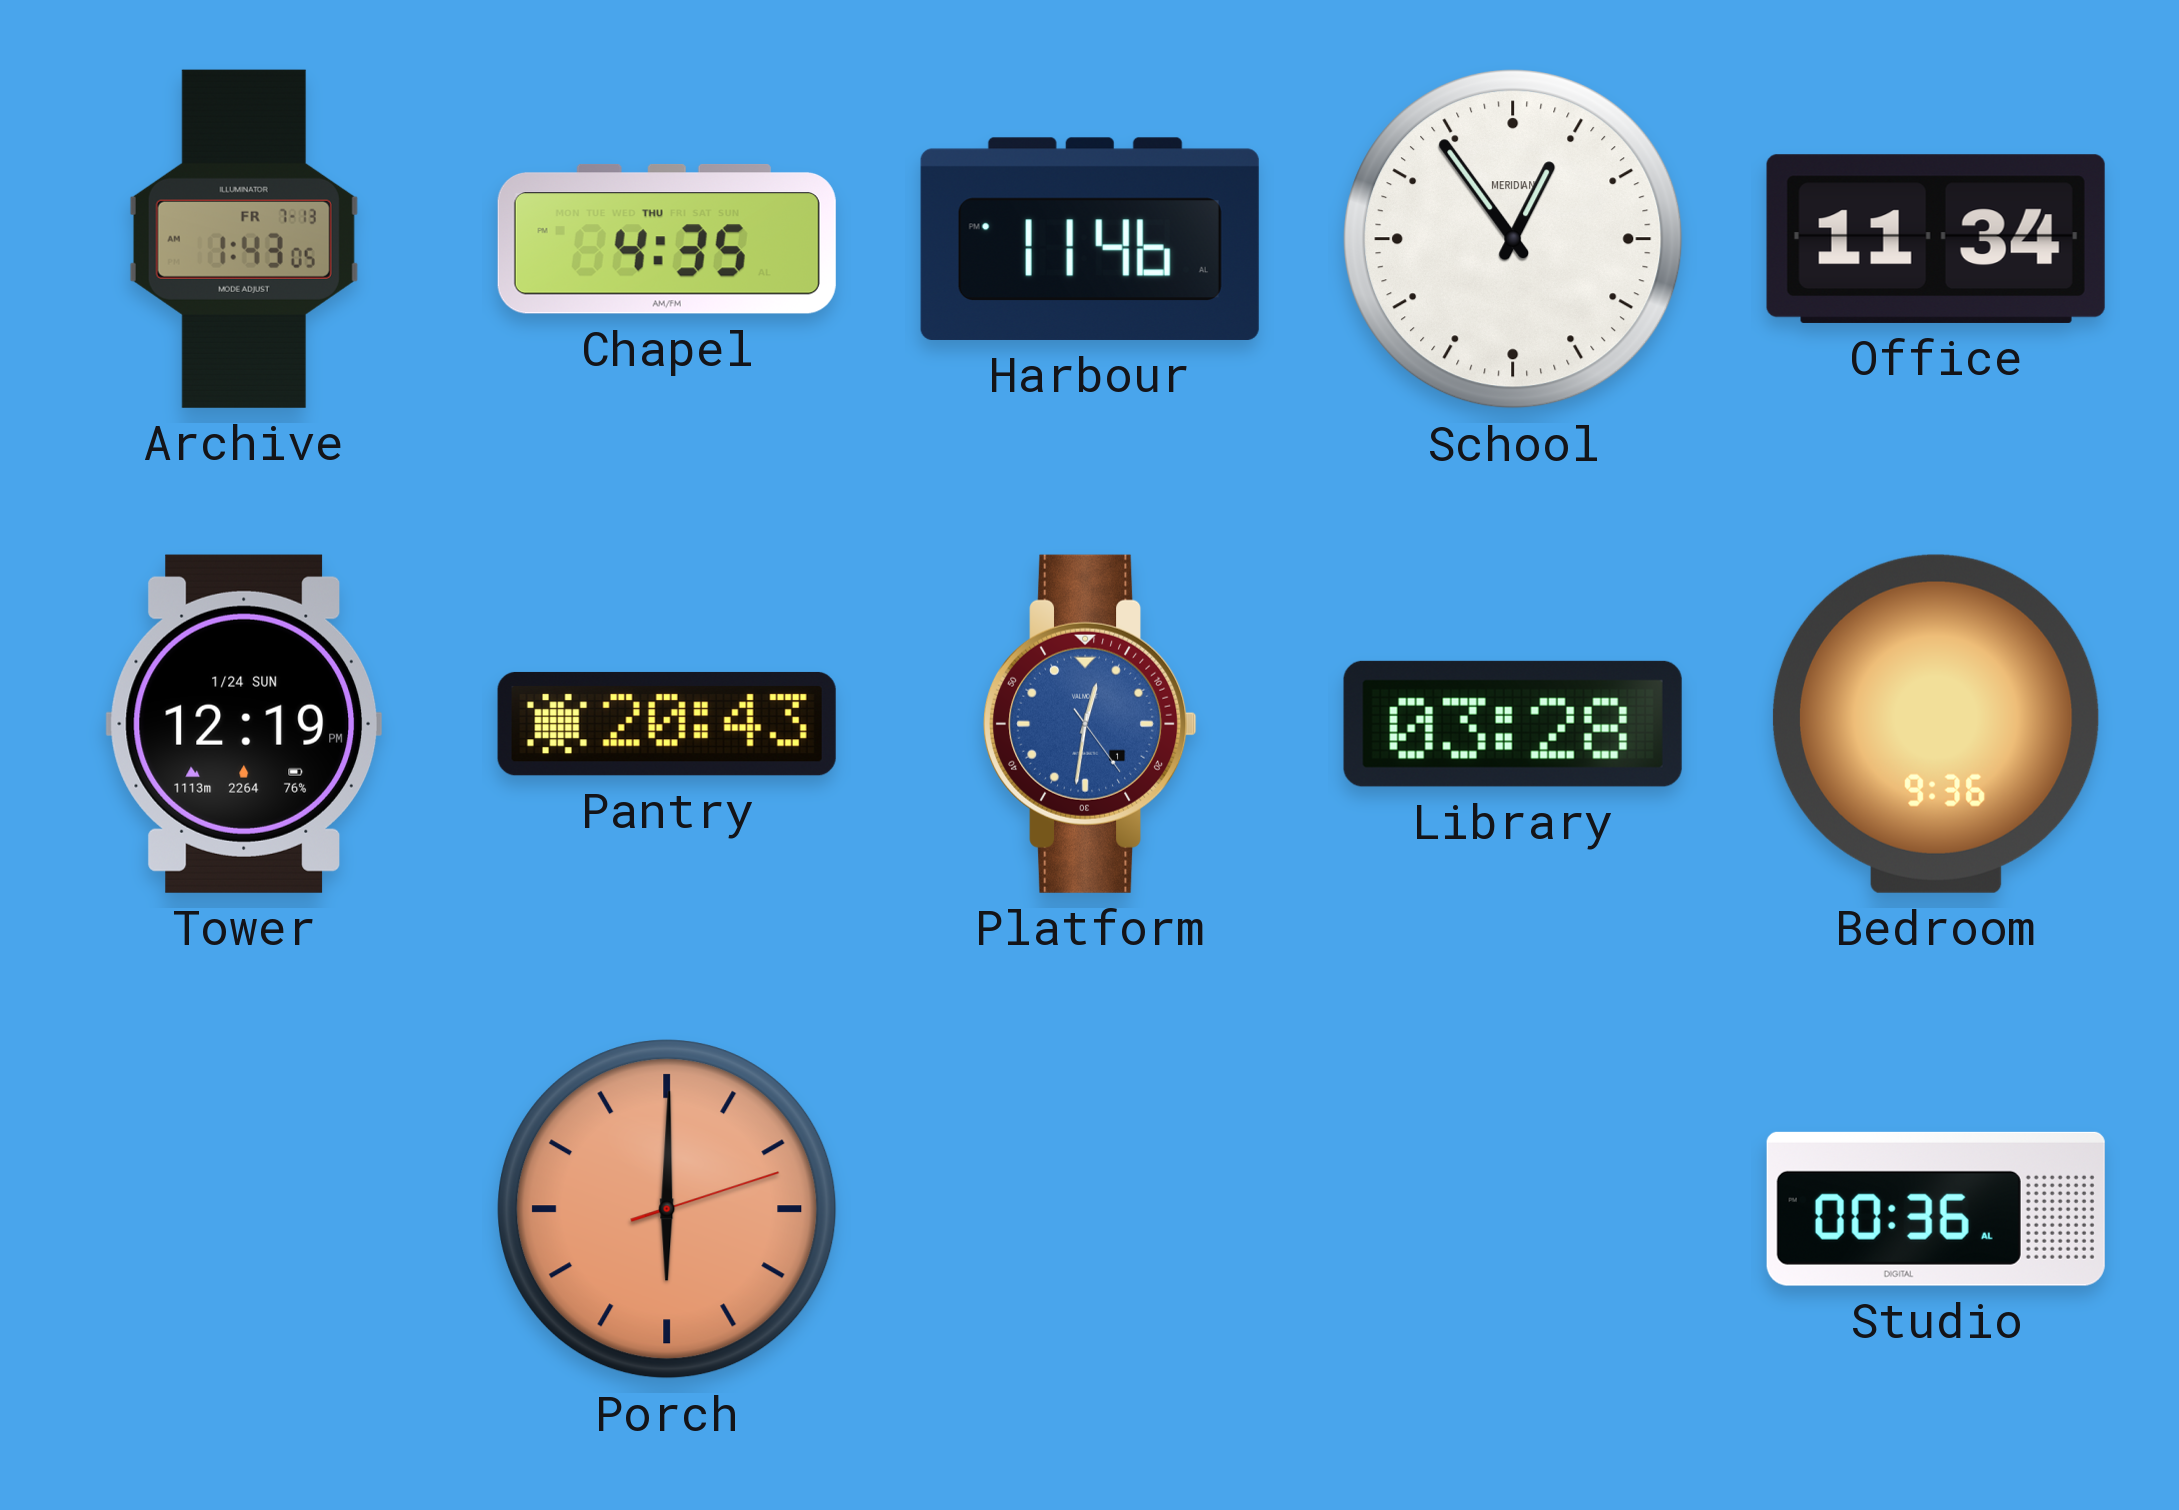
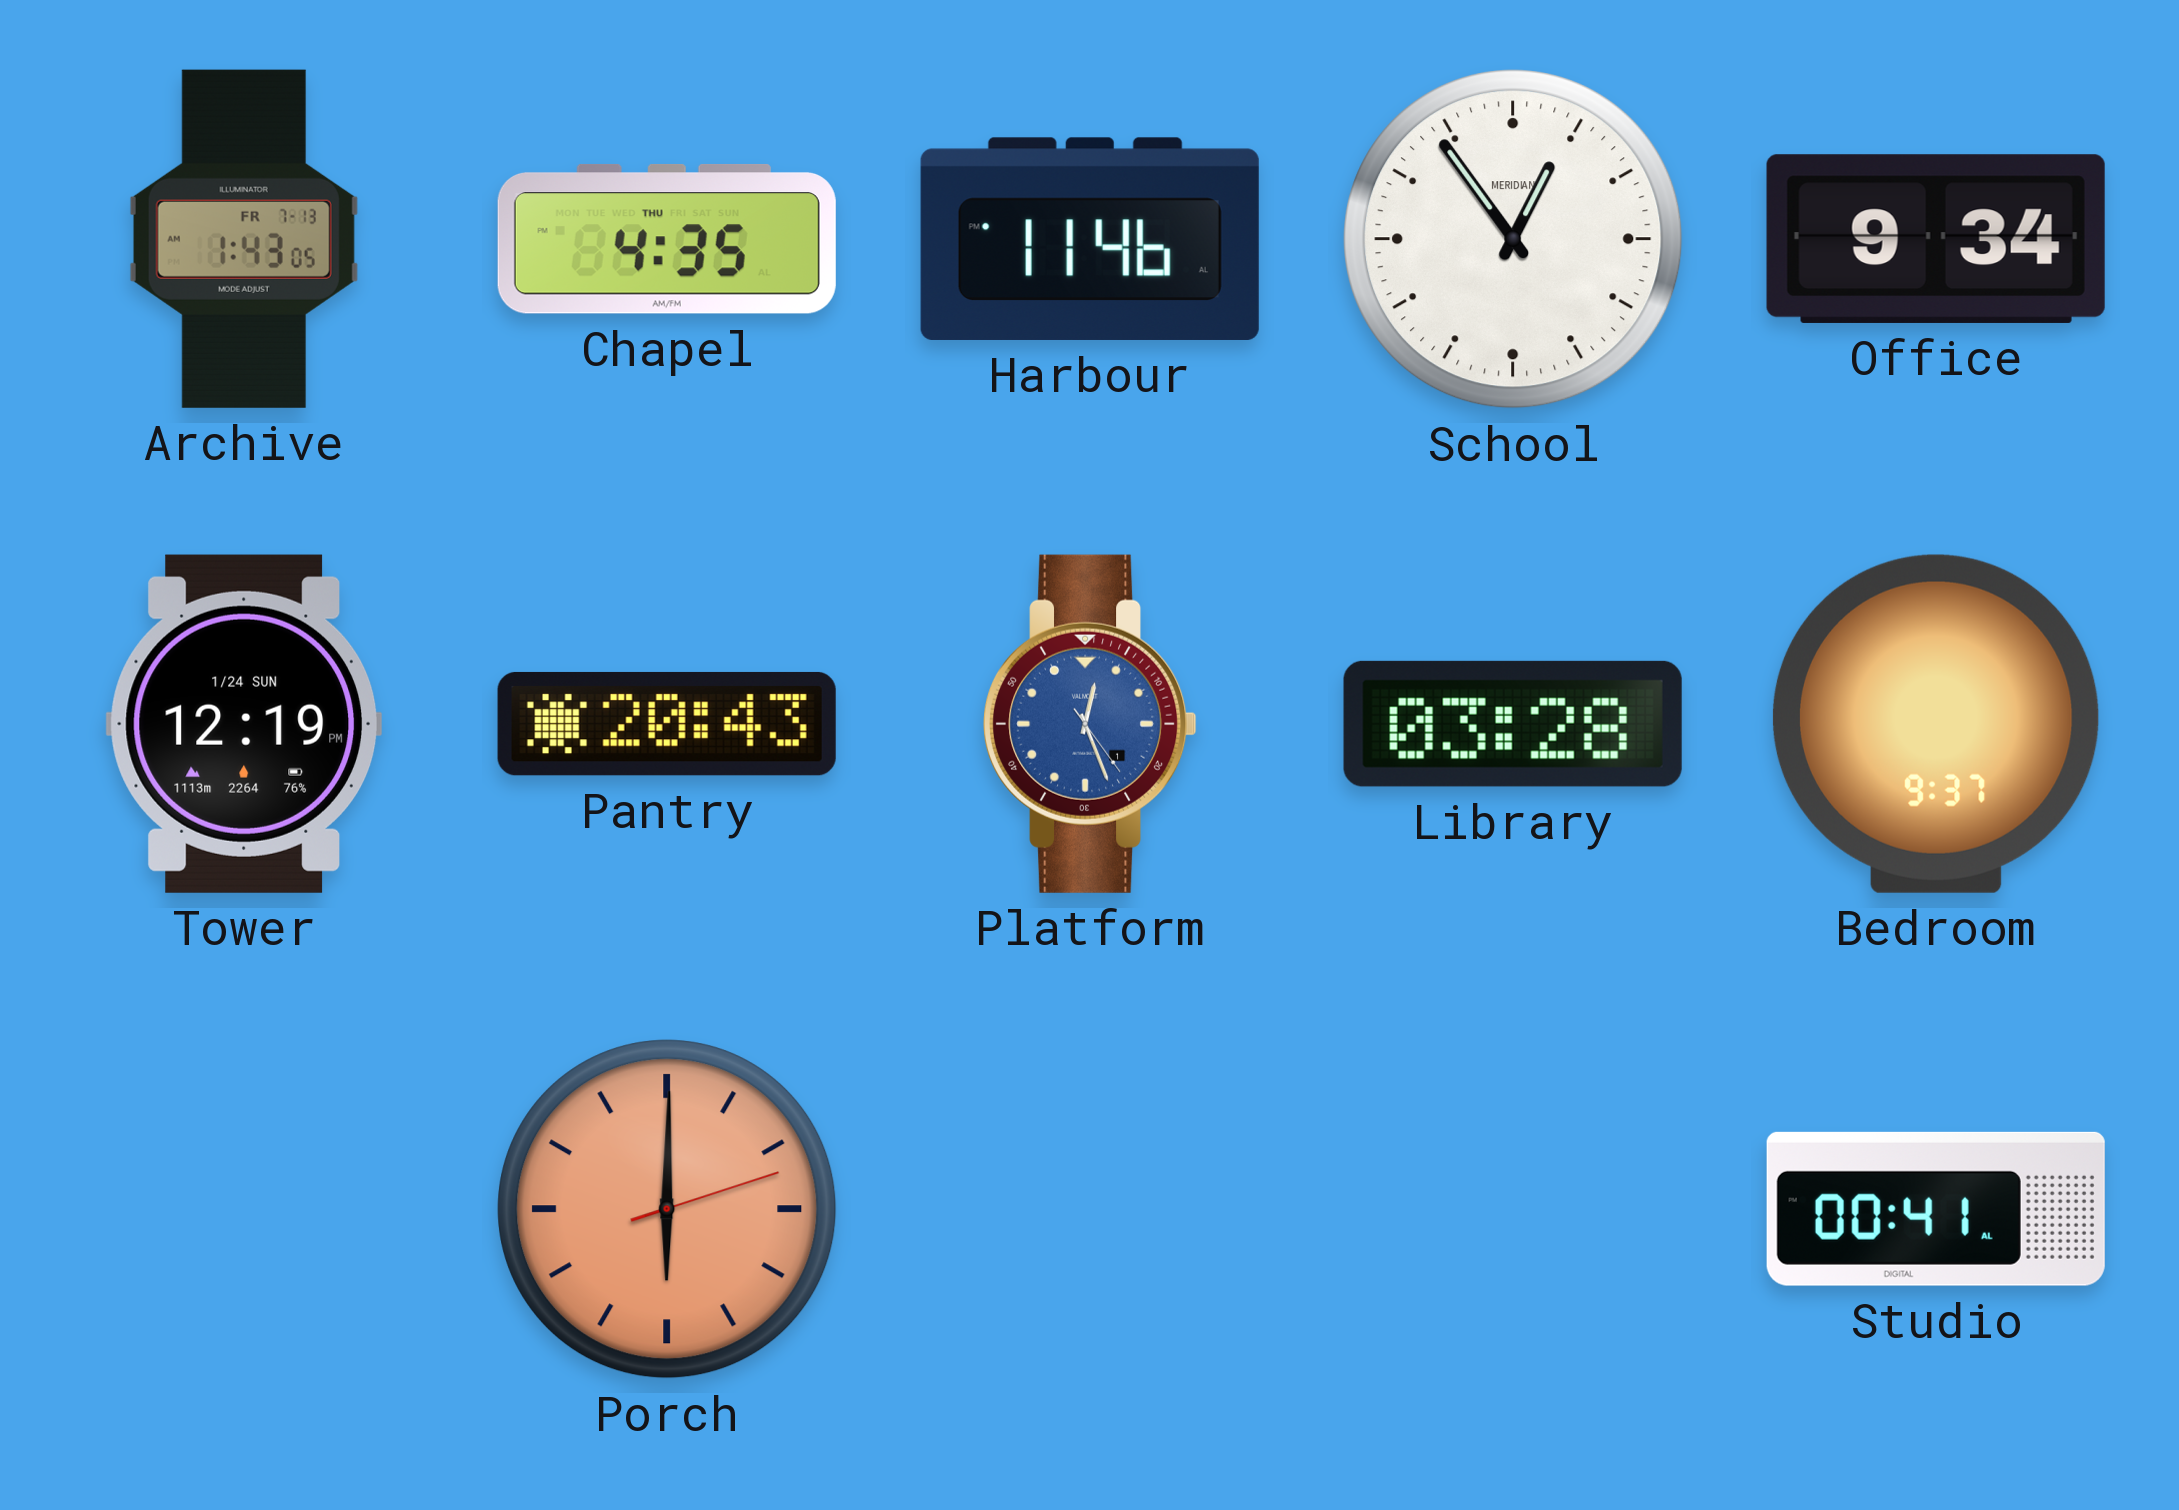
Office: 11:34 -> 9:34 (1936, 239)
Platform: 12:31 -> 12:26 (1091, 724)
Bedroom: 9:36 -> 9:37 (1936, 724)
Studio: 00:36 -> 00:41 (1936, 1209)
